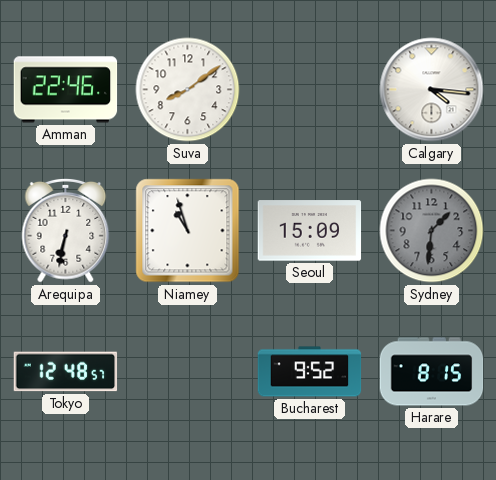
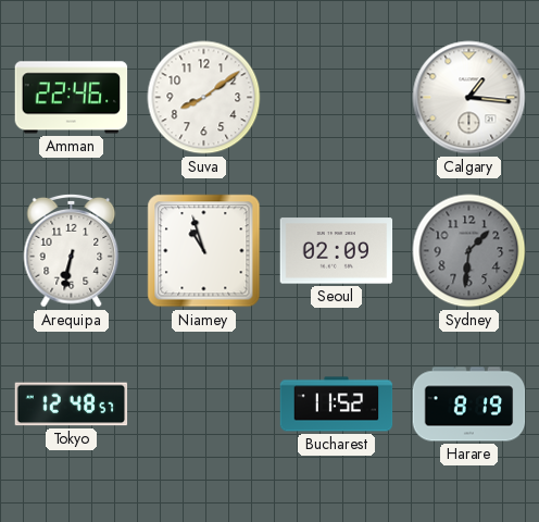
Calgary: 4:16 -> 1:16 (469, 98)
Seoul: 15:09 -> 02:09 (337, 251)
Bucharest: 9:52 -> 11:52 (337, 405)
Harare: 8:15 -> 8:19 (469, 405)
